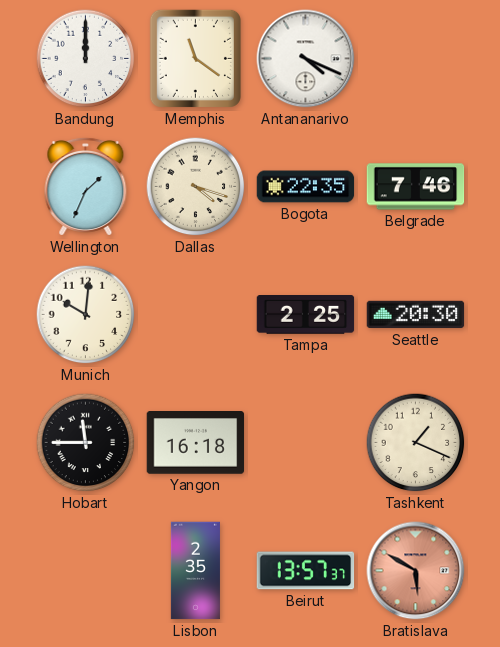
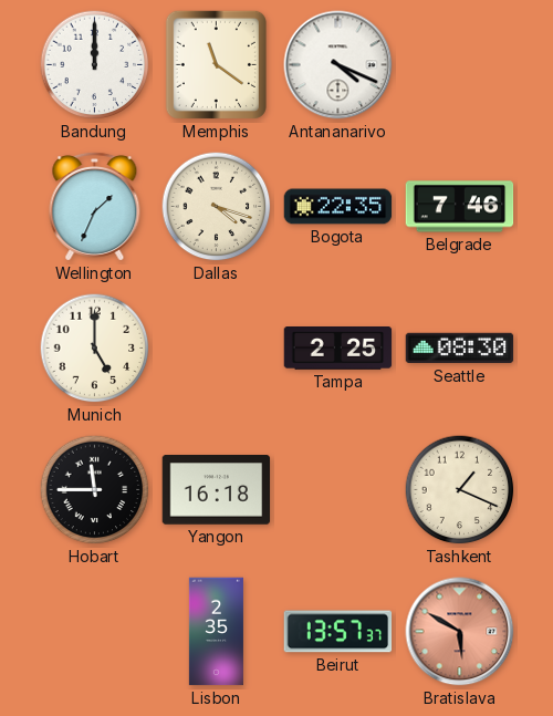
Munich: 10:01 -> 5:00 (95, 349)
Seattle: 20:30 -> 08:30 (460, 349)
